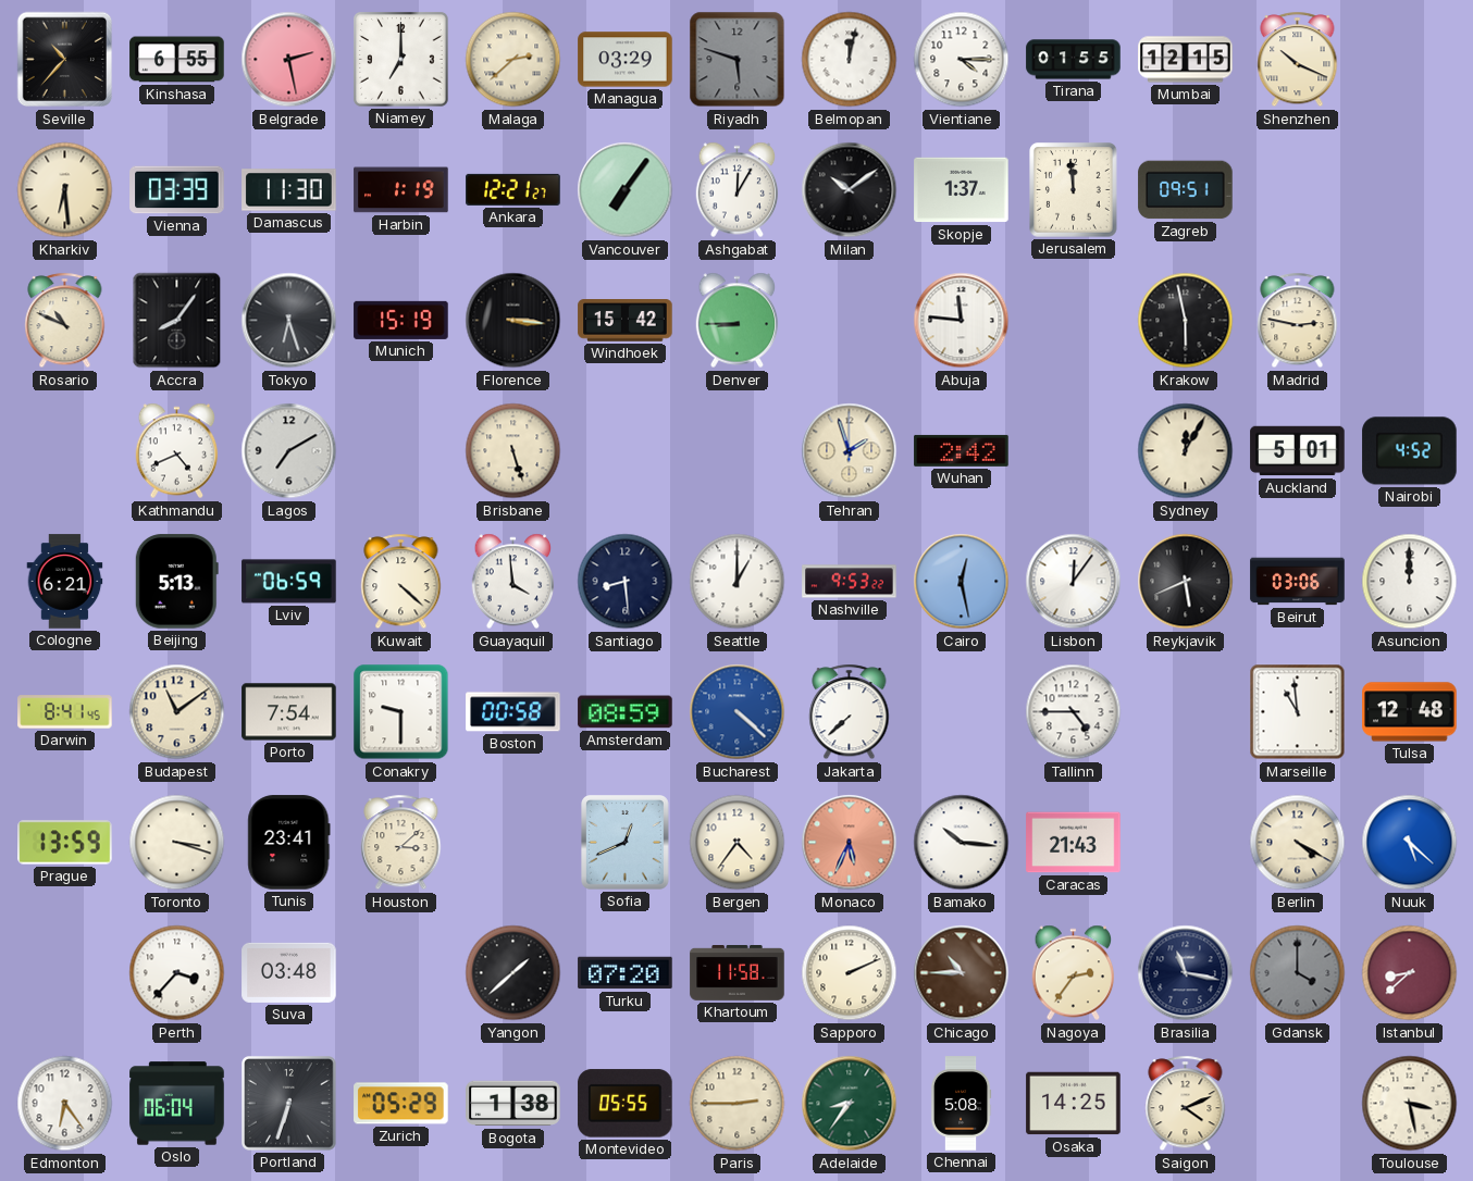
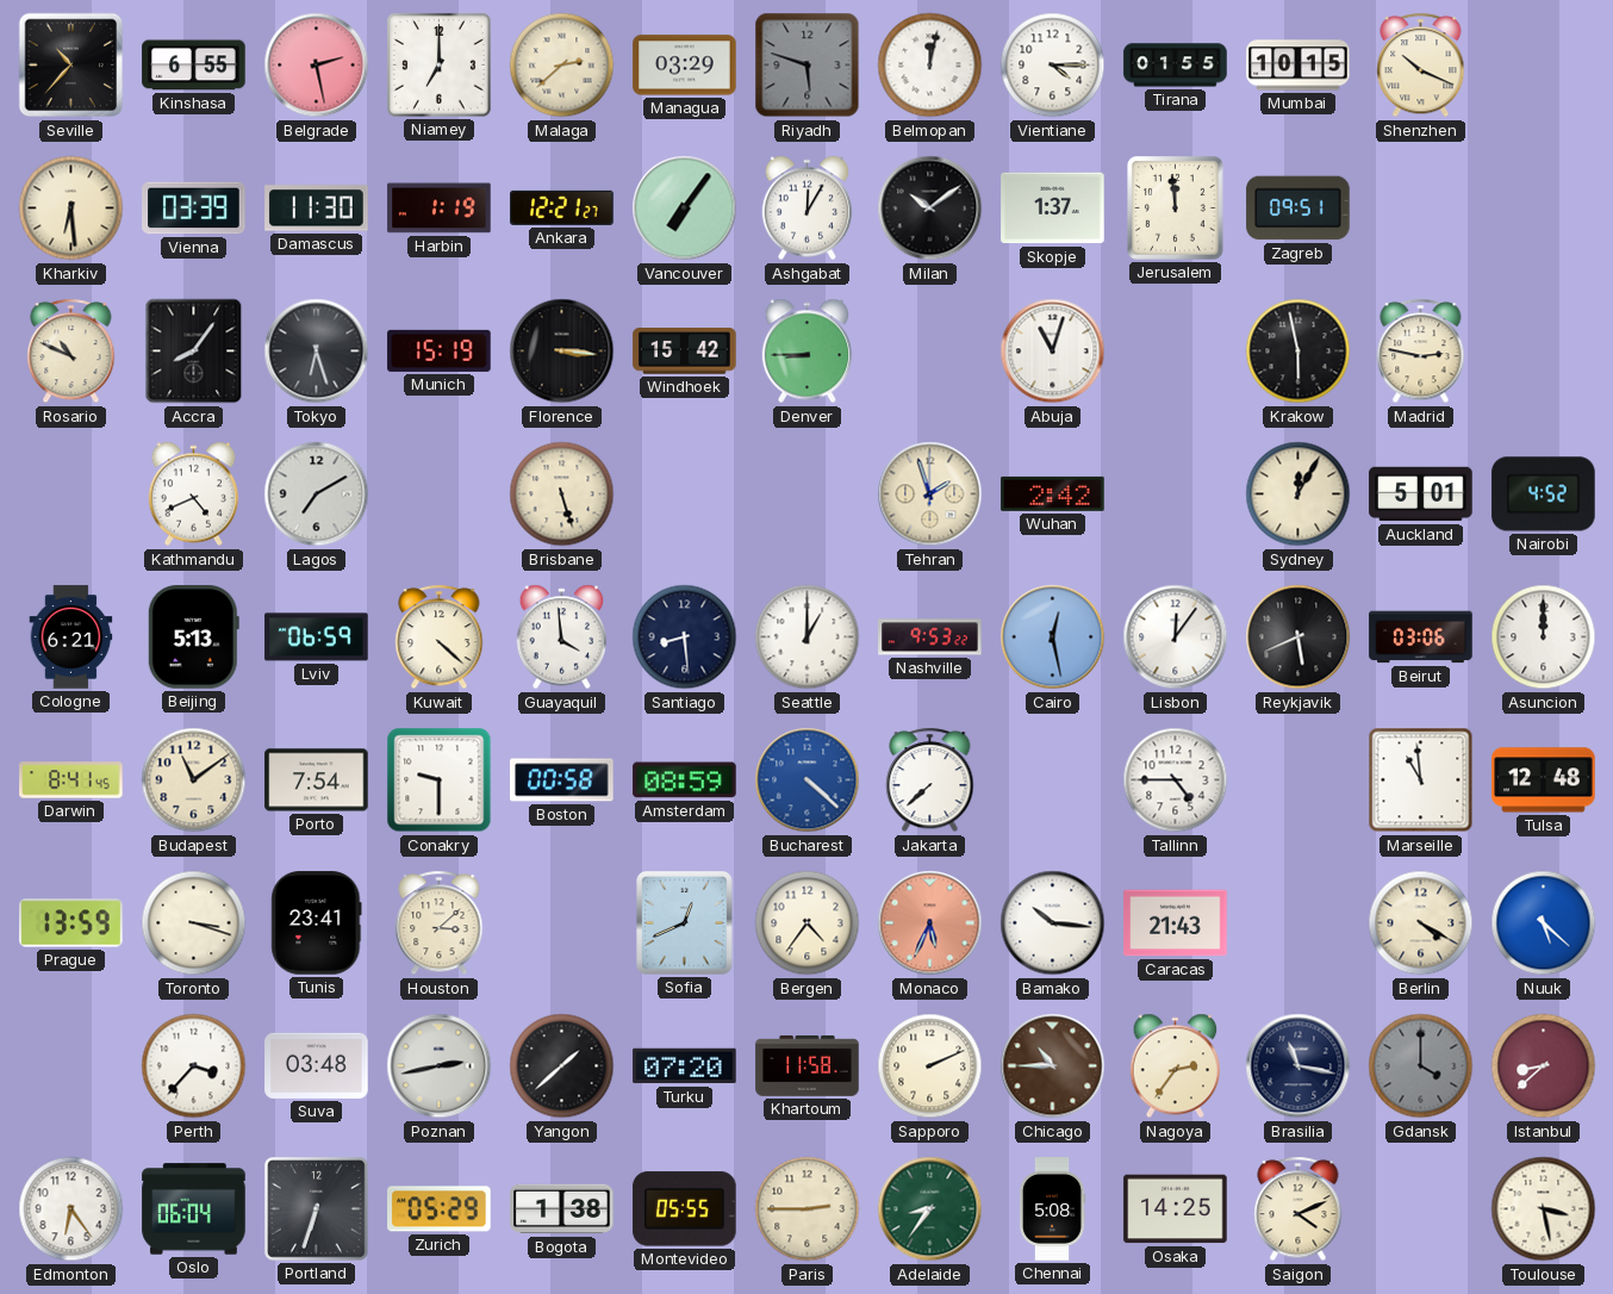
Mumbai: 12:15 -> 10:15 (1299, 66)
Abuja: 11:46 -> 11:03 (1053, 352)
Poznan: none -> 2:43 (440, 1066)
